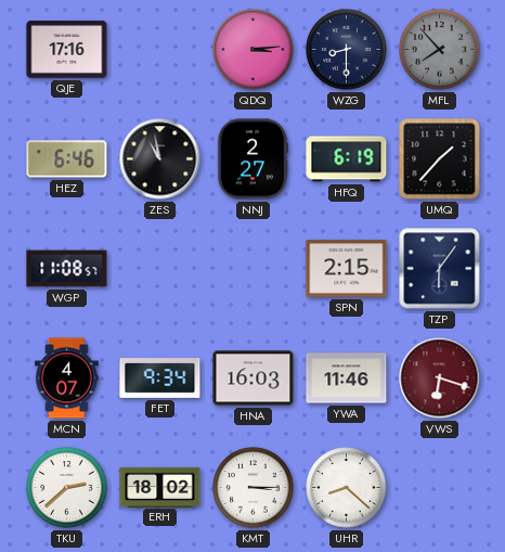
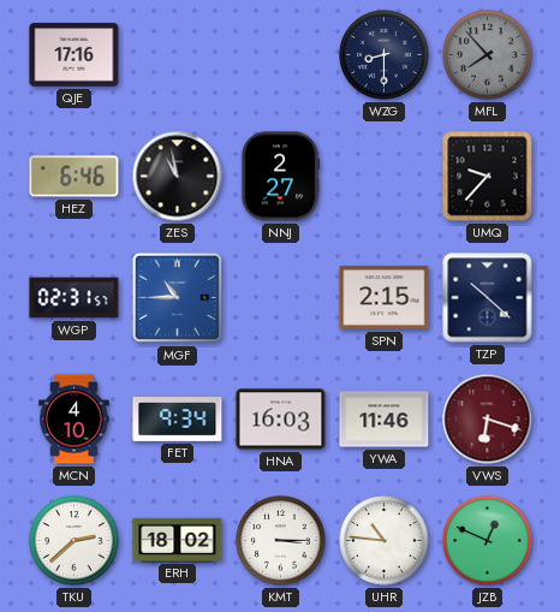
QDQ: 3:14 -> none (254, 50)
HFQ: 6:19 -> none (347, 159)
UMQ: 1:37 -> 9:37 (488, 177)
WGP: 11:08 -> 02:31 (75, 298)
MGF: none -> 10:45 (178, 298)
TZP: 6:06 -> 10:22 (488, 298)
MCN: 4:07 -> 4:10 (75, 420)
UHR: 8:22 -> 10:46 (385, 541)
JZB: none -> 12:49 (488, 541)
